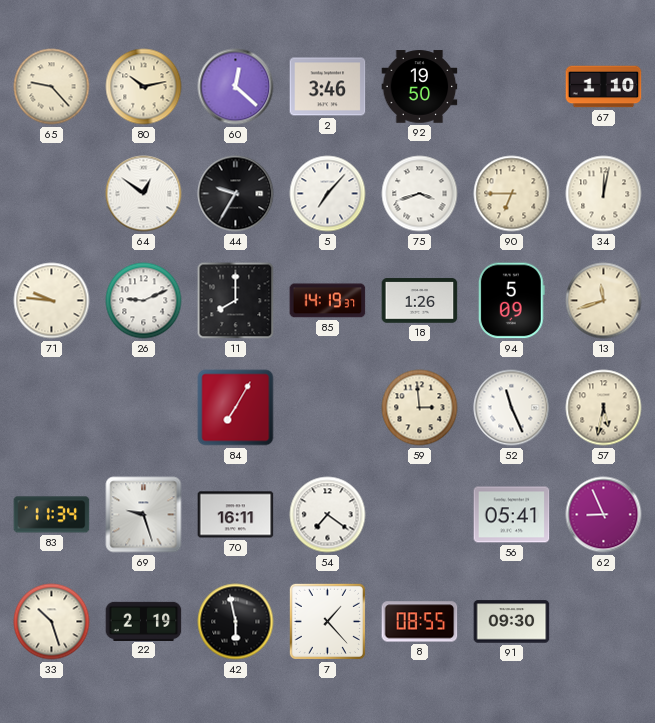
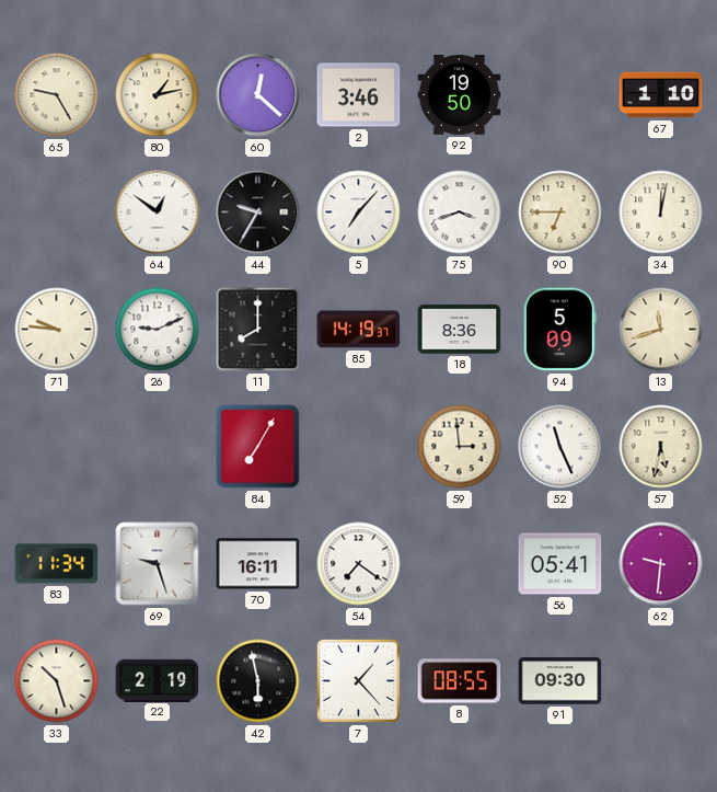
65: 9:23 -> 9:25 (57, 95)
80: 10:13 -> 1:13 (158, 95)
18: 1:26 -> 8:36 (460, 330)
62: 8:56 -> 9:31 (661, 564)
